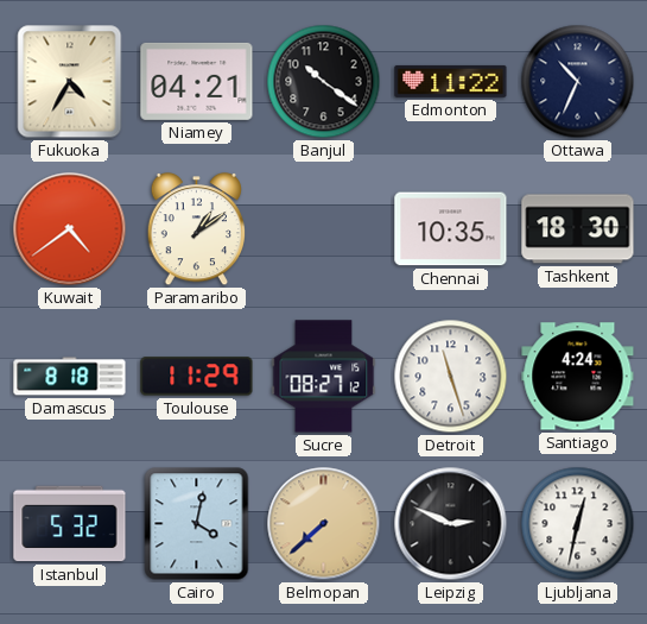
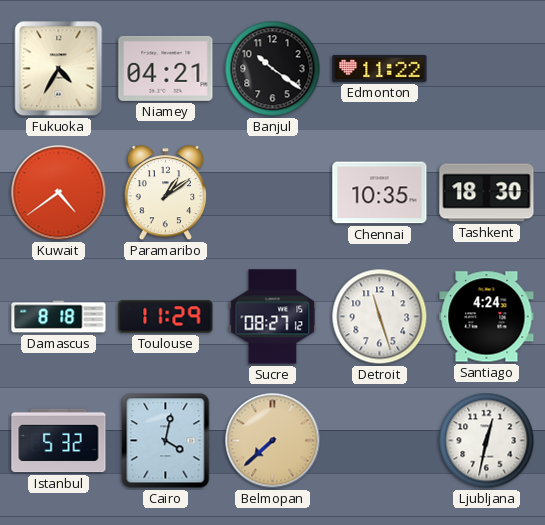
Ottawa: 10:34 -> none (578, 82)
Leipzig: 2:49 -> none (451, 524)
